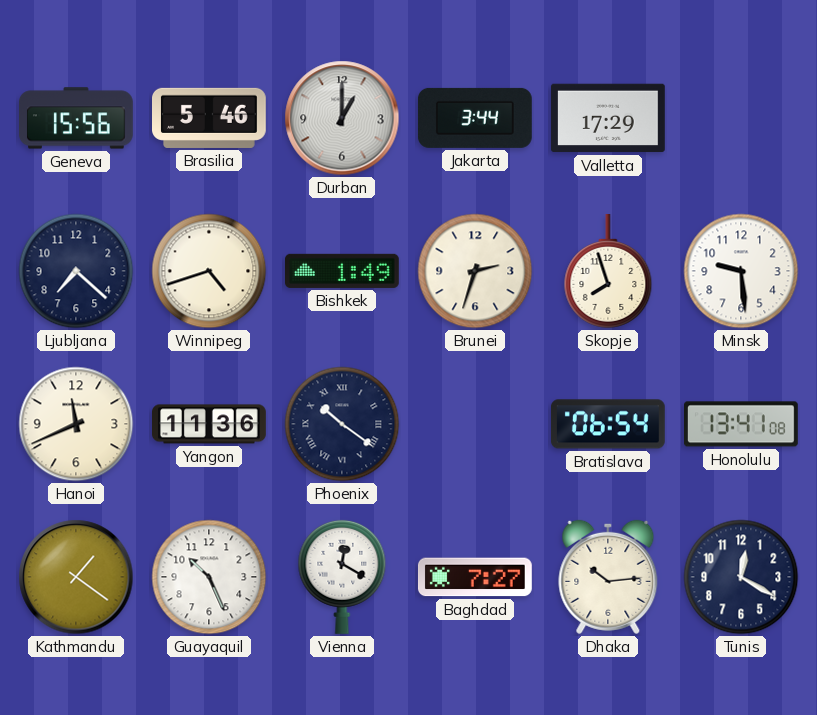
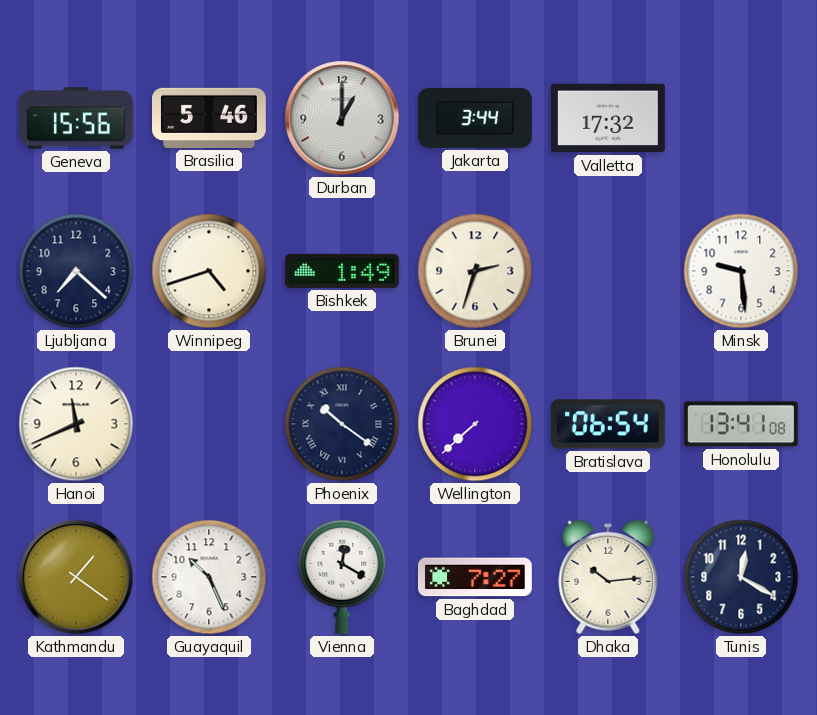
Valletta: 17:29 -> 17:32 (608, 118)
Skopje: 7:57 -> none (608, 272)
Yangon: 11:36 -> none (209, 424)
Wellington: none -> 7:38 (475, 424)
